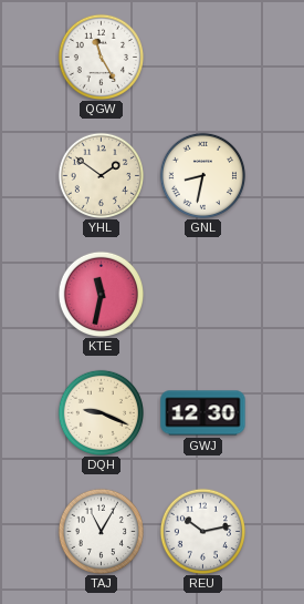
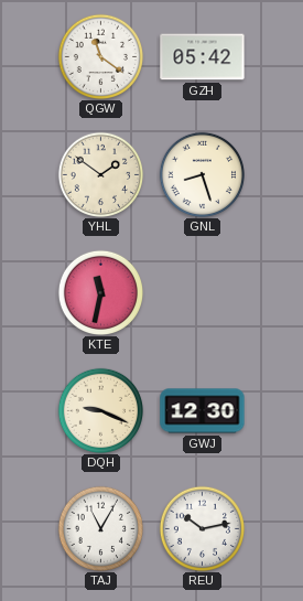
QGW: 11:25 -> 11:21 (100, 56)
GZH: none -> 05:42 (203, 57)
GNL: 8:32 -> 8:27 (202, 174)
